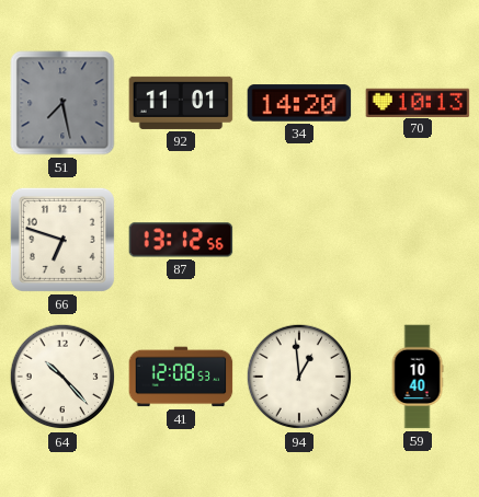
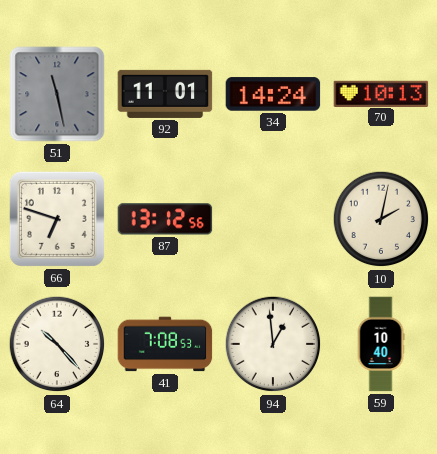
51: 7:28 -> 11:28 (57, 94)
34: 14:20 -> 14:24 (273, 94)
10: none -> 2:02 (381, 219)
41: 12:08 -> 7:08 (165, 344)
